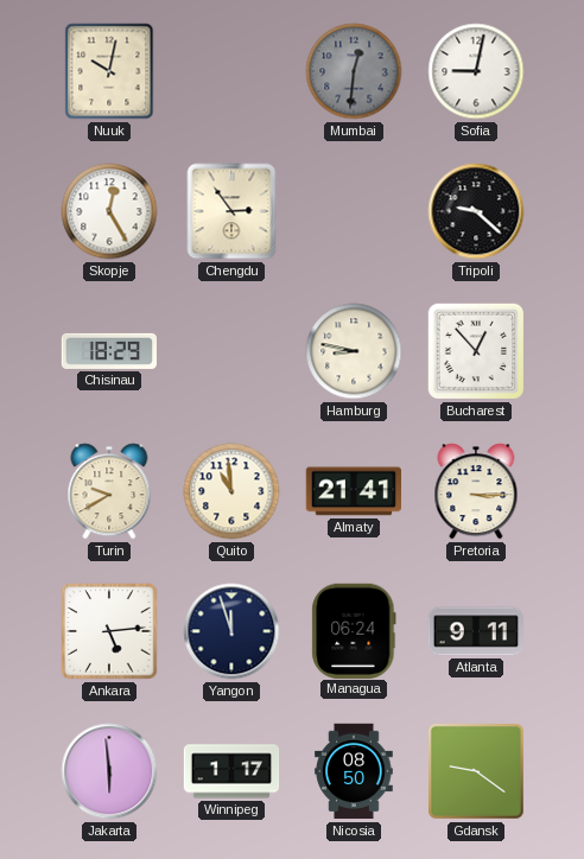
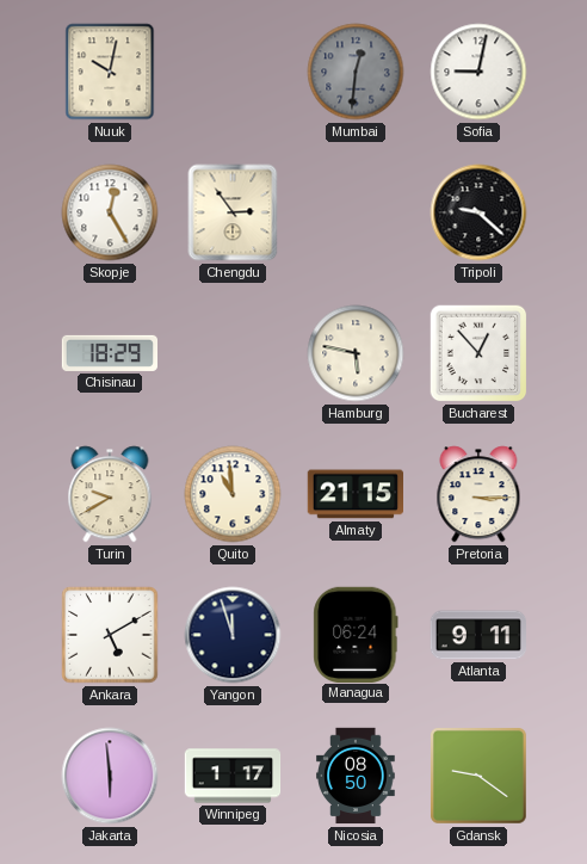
Hamburg: 8:47 -> 5:47 (356, 353)
Almaty: 21:41 -> 21:15 (354, 494)
Ankara: 5:14 -> 5:10 (110, 635)
